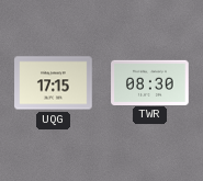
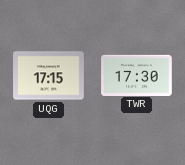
TWR: 08:30 -> 17:30 (137, 75)
